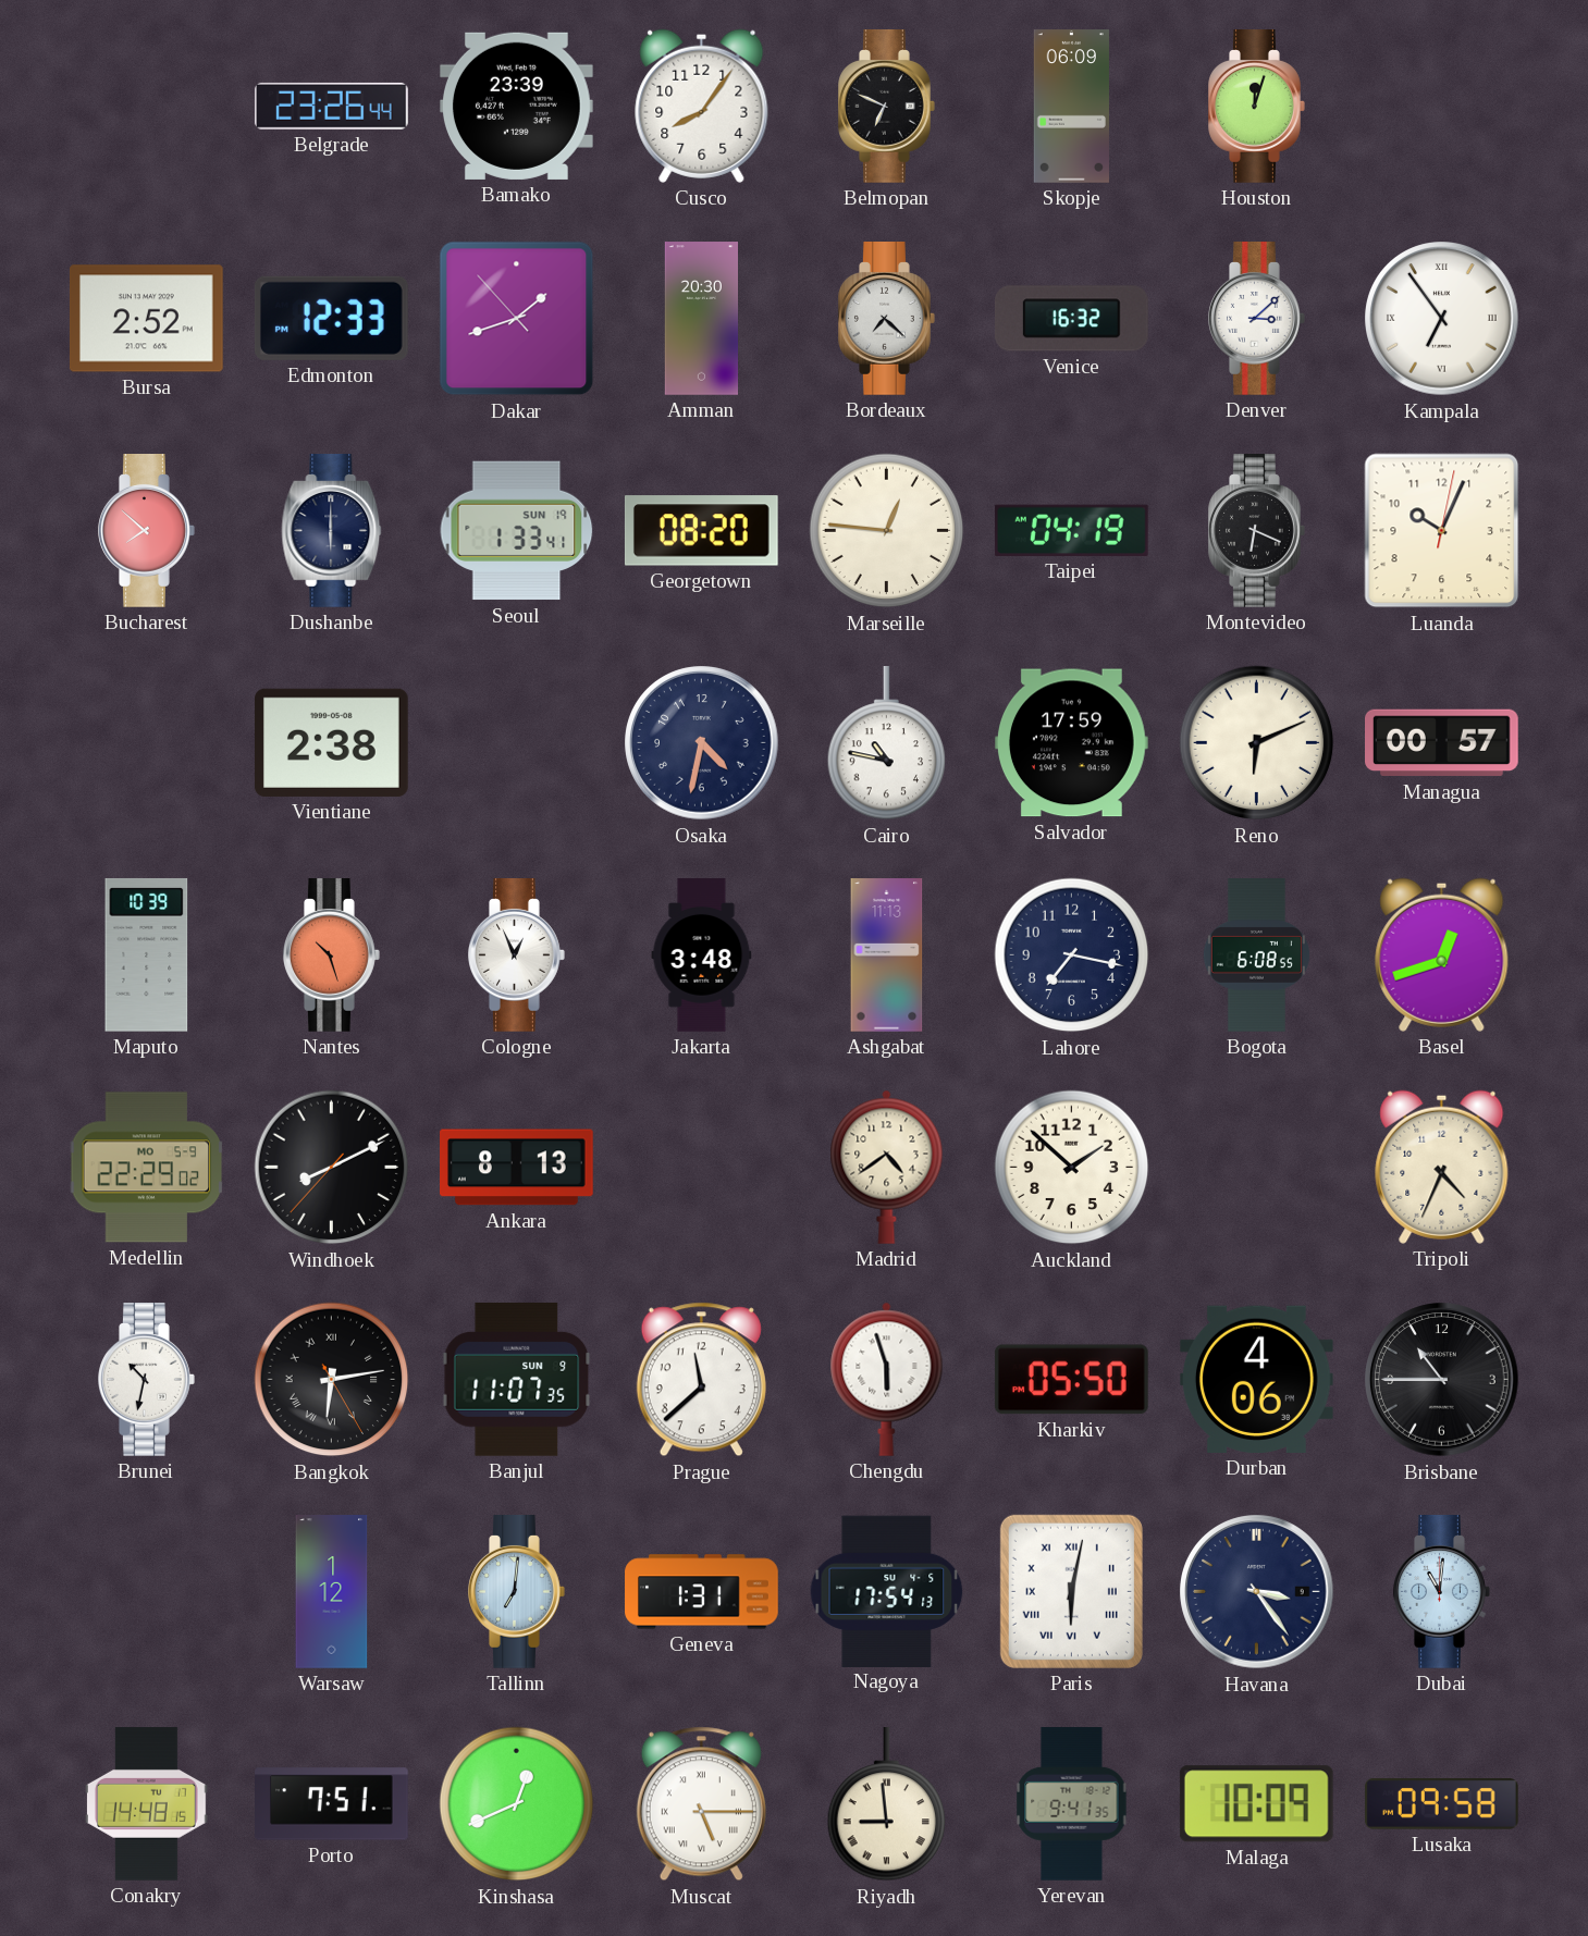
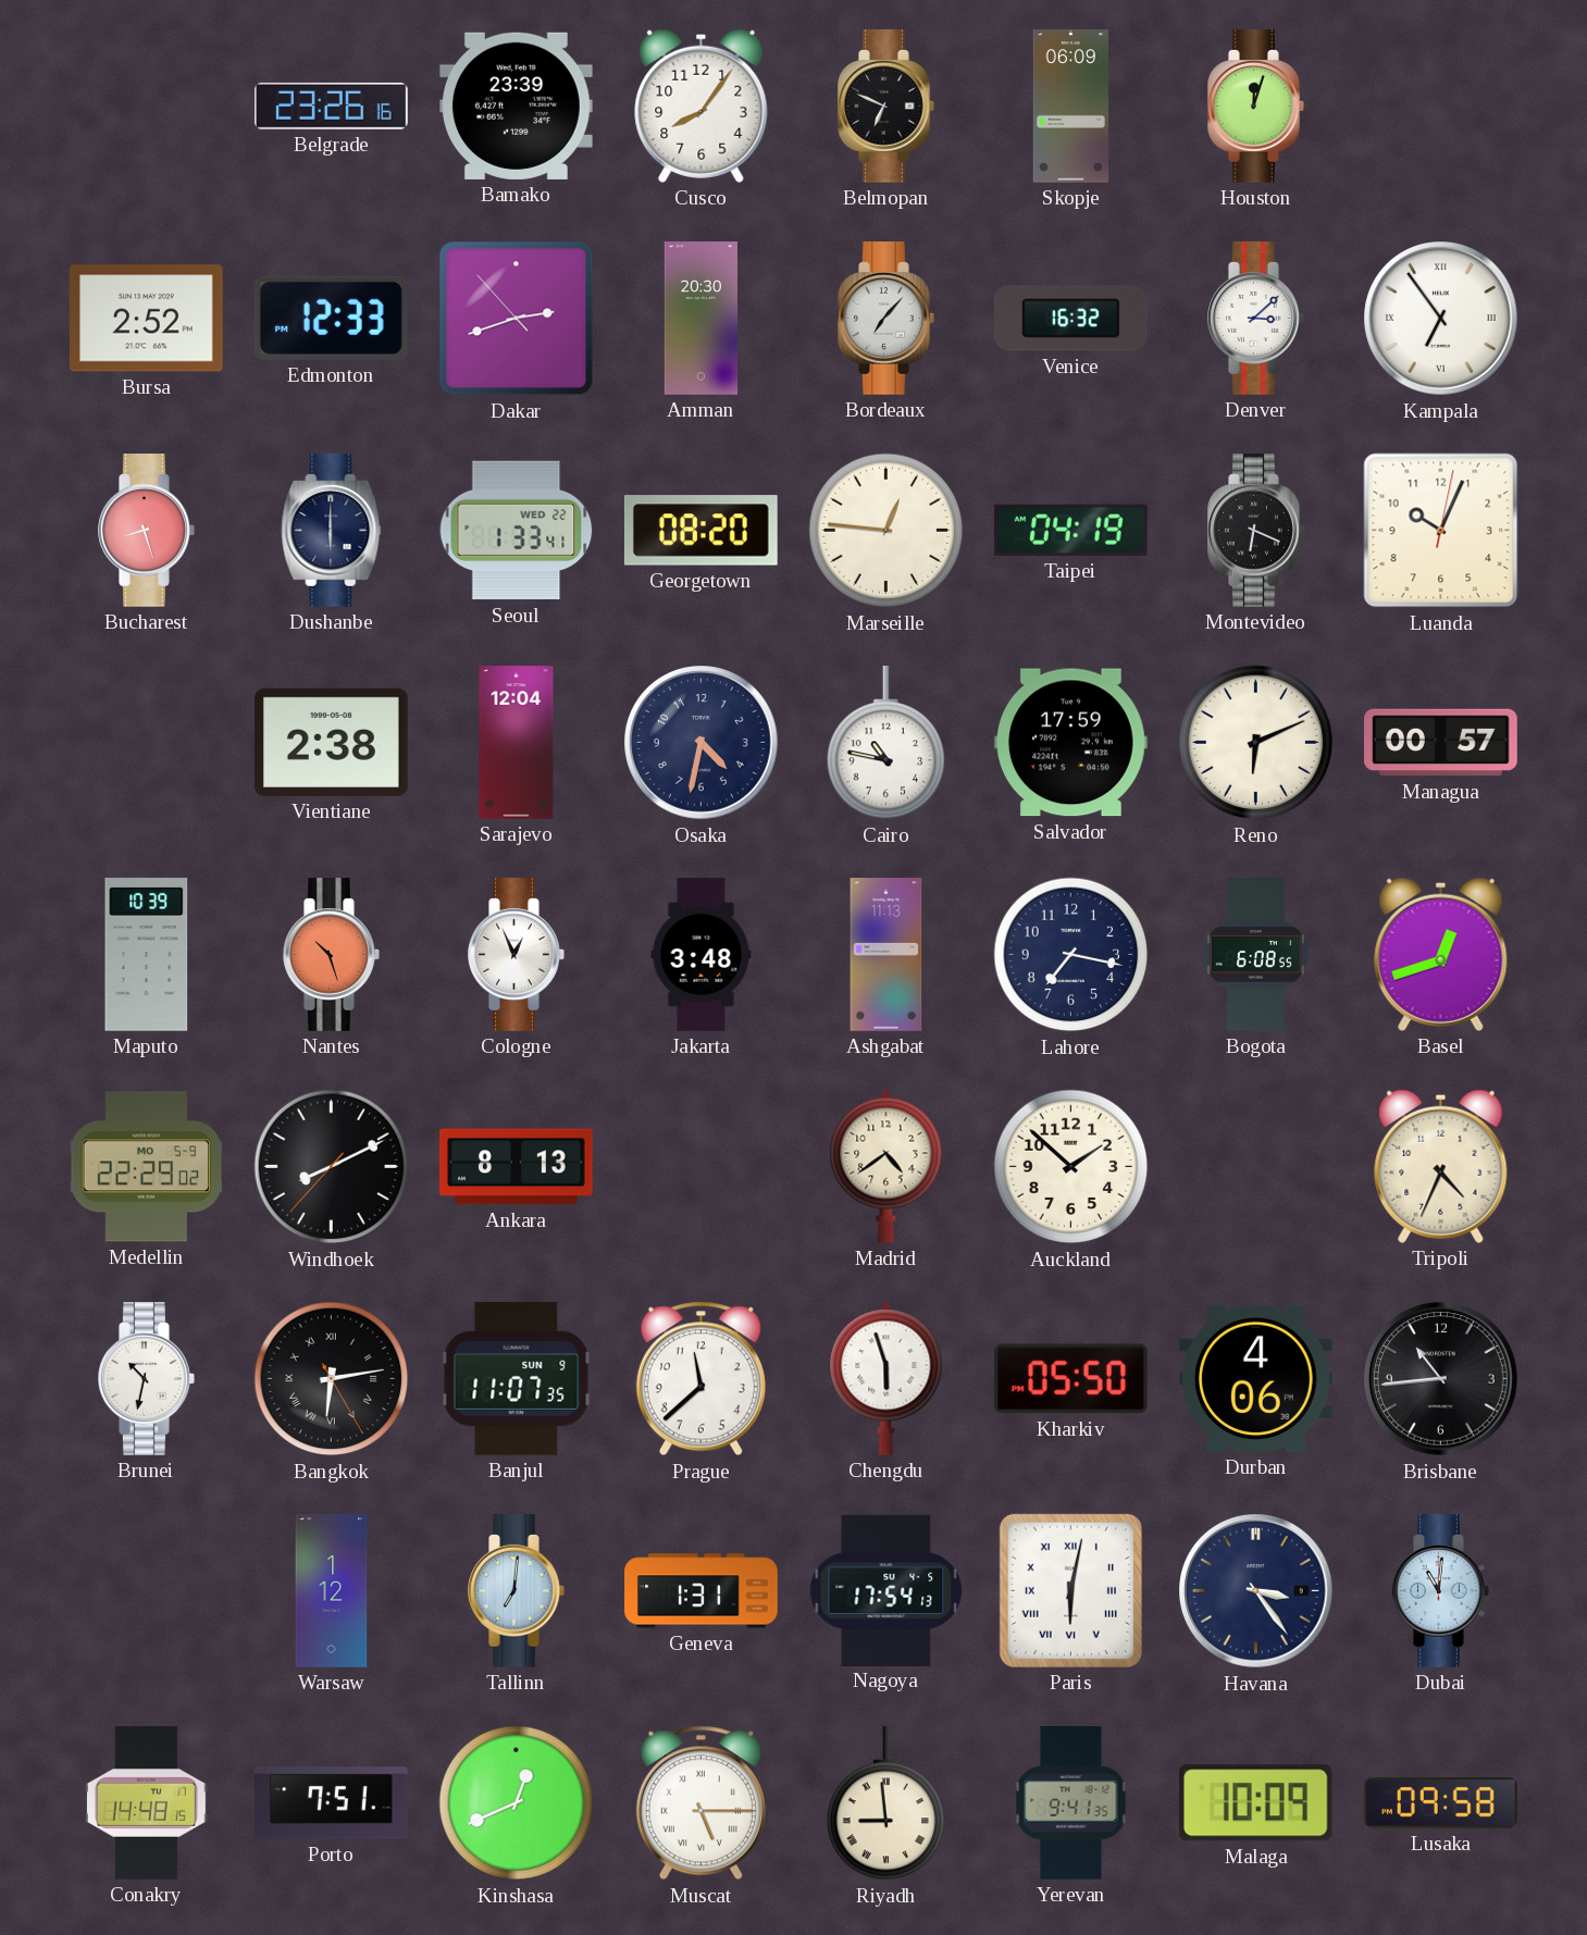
Belgrade: 23:26:44 -> 23:26:16 (331, 106)
Dakar: 1:41 -> 2:41 (517, 319)
Bordeaux: 7:22 -> 7:07 (887, 319)
Bucharest: 7:52 -> 8:27 (147, 531)
Seoul date: SUN 19 -> WED 22 (517, 531)
Sarajevo: none -> 12:04 (517, 743)
Brisbane: 10:45 -> 10:44 (1441, 1379)
